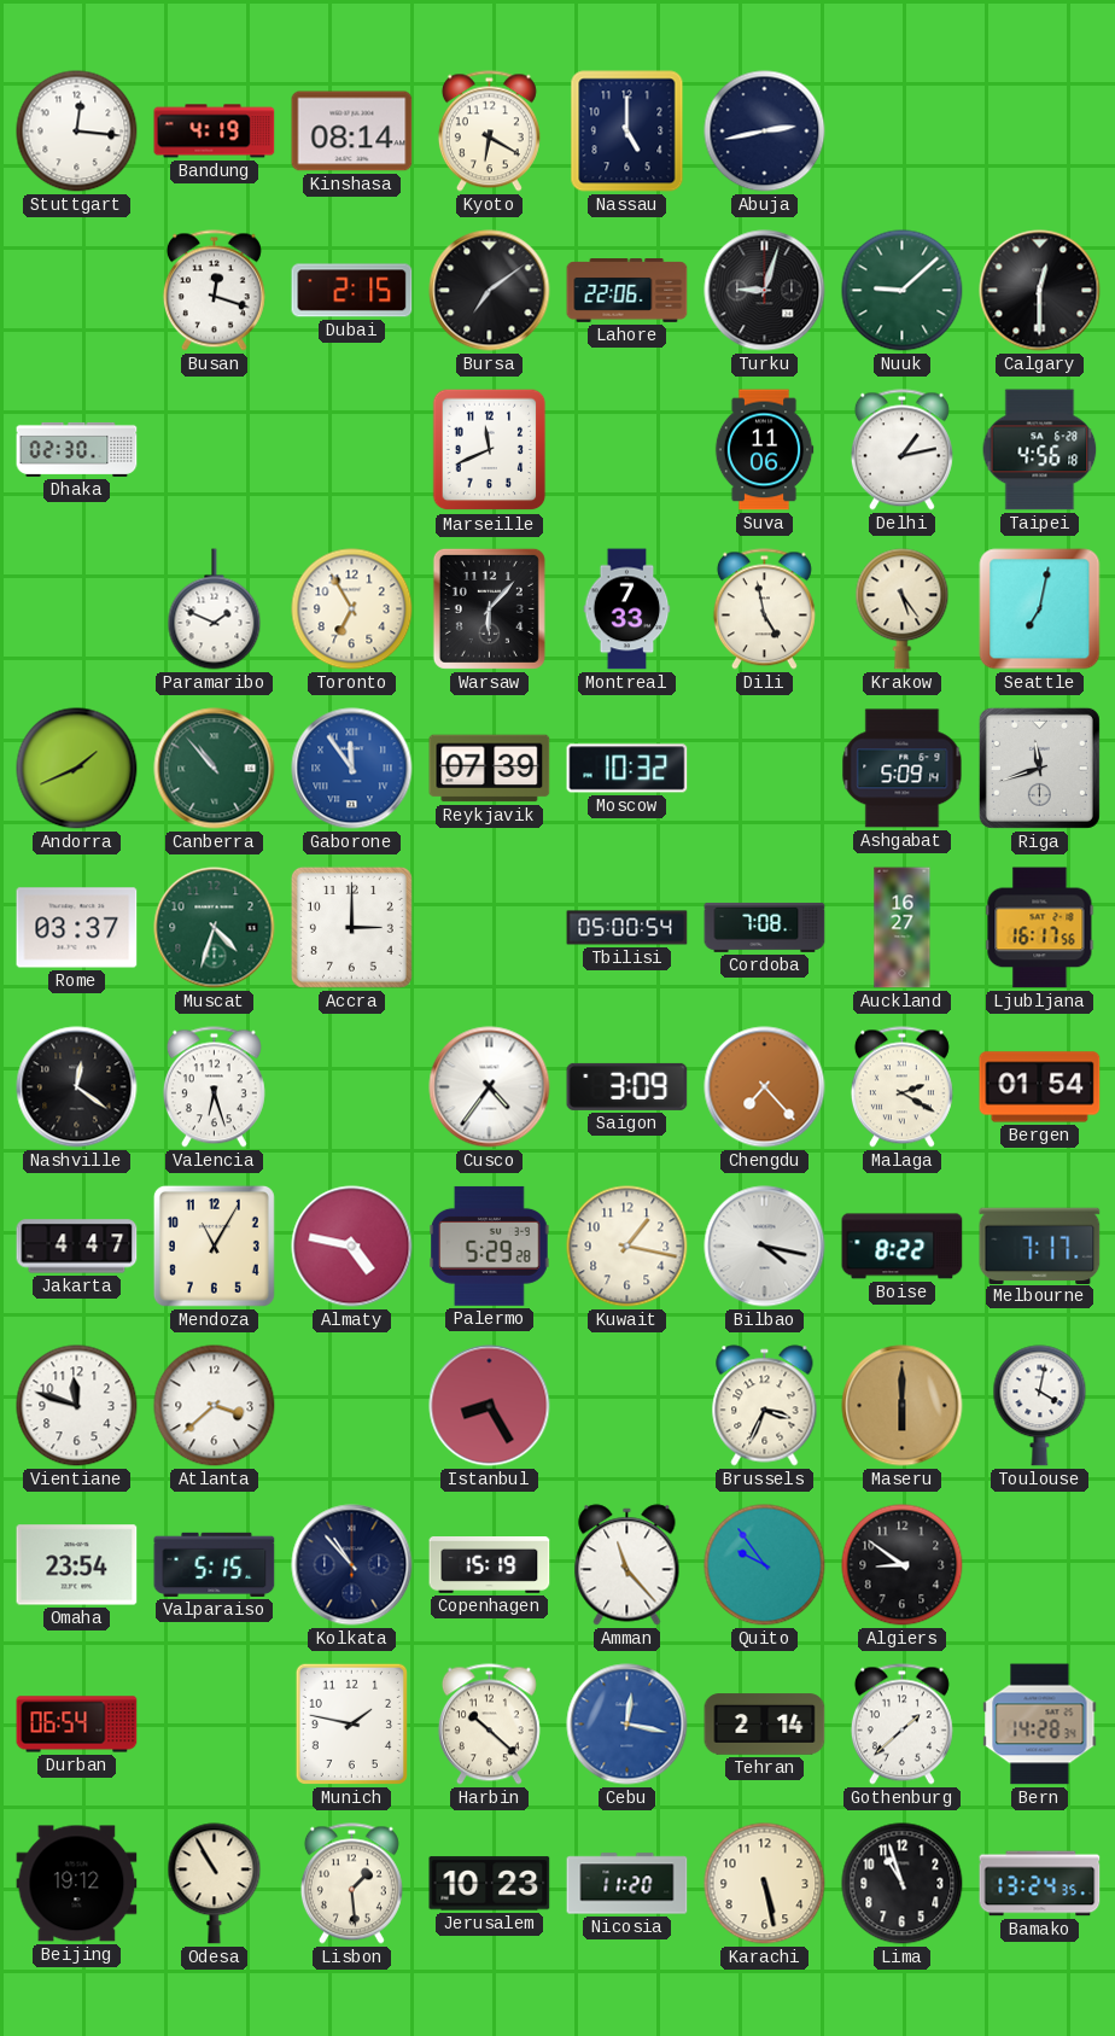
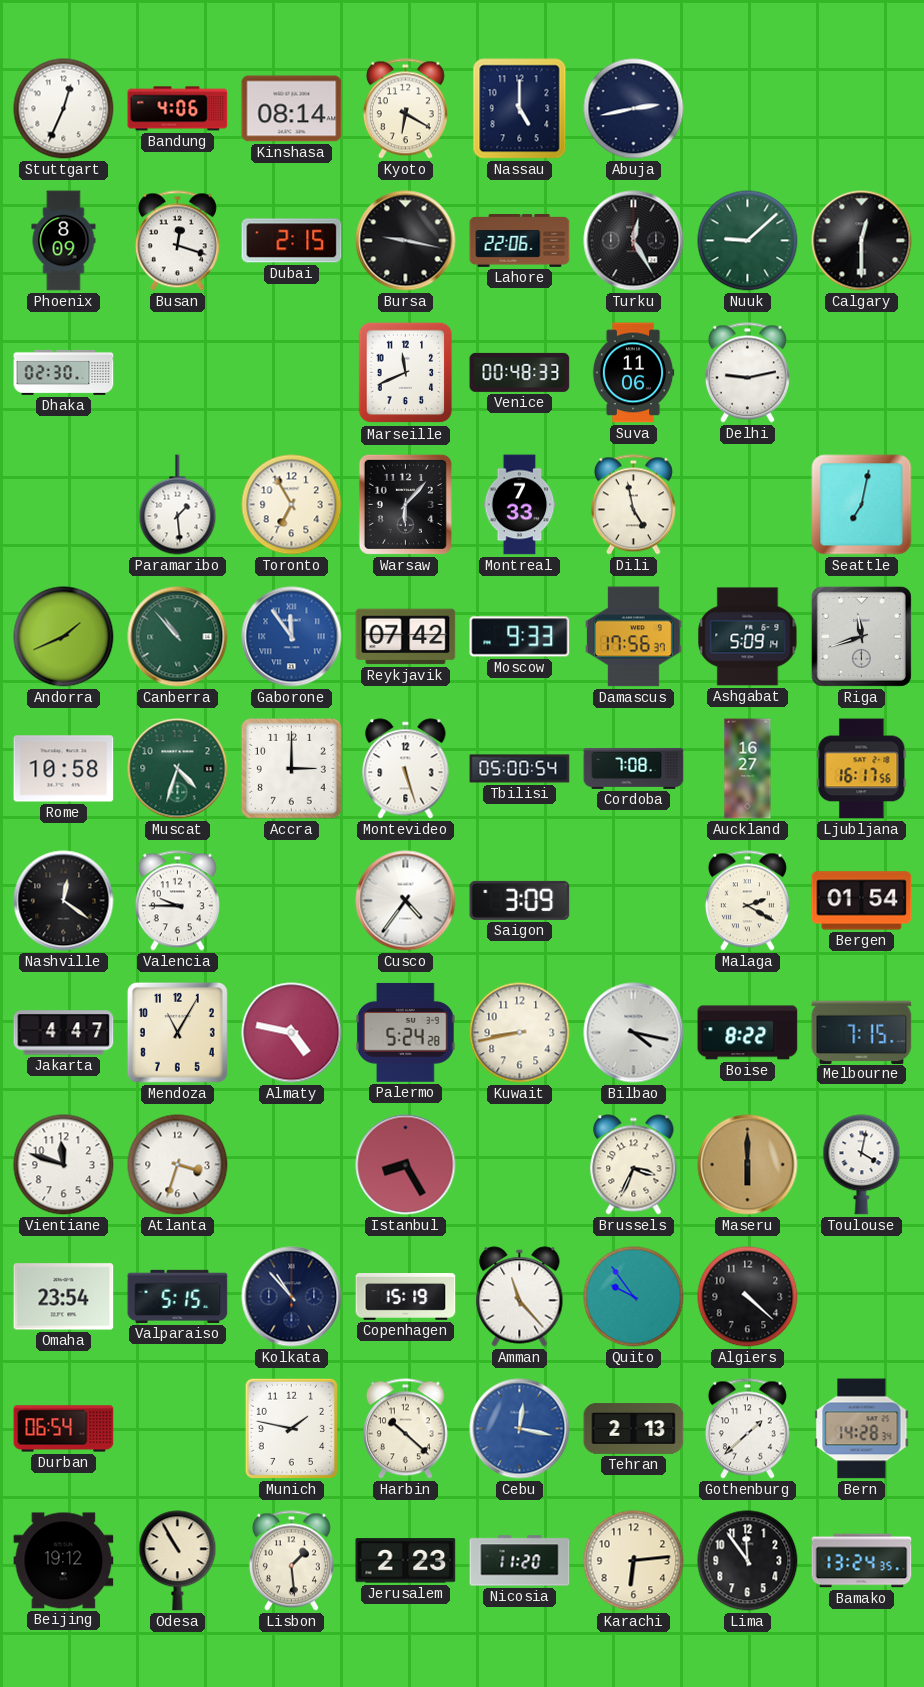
Stuttgart: 12:16 -> 12:34 (64, 109)
Bandung: 4:19 -> 4:06 (178, 109)
Phoenix: none -> 8:09 (64, 241)
Bursa: 7:09 -> 9:17 (406, 241)
Turku: 9:03 -> 12:25 (634, 241)
Venice: none -> 00:48 (520, 372)
Delhi: 1:13 -> 9:13 (747, 373)
Taipei: 4:56 -> none (1040, 450)
Paramaribo: 1:49 -> 1:29 (178, 505)
Krakow: 5:24 -> none (903, 609)
Reykjavik: 07:39 -> 07:42 (406, 637)
Moscow: 10:32 -> 9:33 (520, 637)
Damascus: none -> 17:56 (634, 637)
Rome: 03:37 -> 10:58 (64, 769)
Montevideo: none -> 5:27 (406, 769)
Valencia: 6:27 -> 9:45 (177, 901)
Chengdu: 7:23 -> none (765, 1087)
Palermo: 5:29 -> 5:24 (406, 1032)
Kuwait: 1:17 -> 8:43 (520, 1033)
Melbourne: 7:17 -> 7:15 (862, 1032)
Atlanta: 3:38 -> 3:33 (178, 1165)
Algiers: 8:51 -> 4:22 (748, 1297)
Tehran: 2:14 -> 2:13 (634, 1429)
Jerusalem: 10:23 -> 2:23 (406, 1561)
Karachi: 5:28 -> 6:14 (634, 1561)
Lima: 10:57 -> 11:54 (748, 1561)
